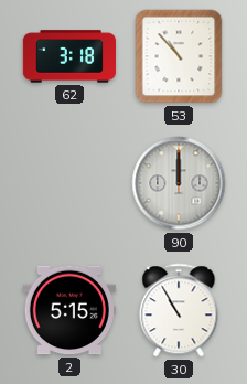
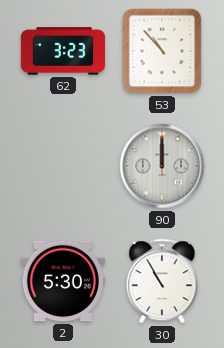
62: 3:18 -> 3:23 (63, 51)
2: 5:15 -> 5:30 (63, 281)
